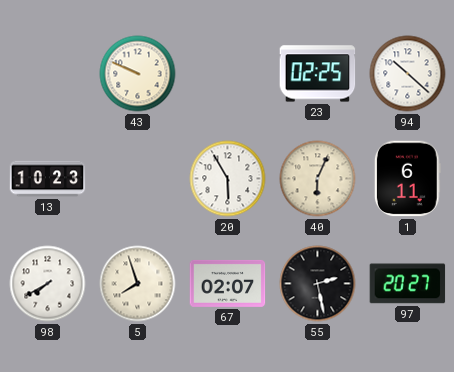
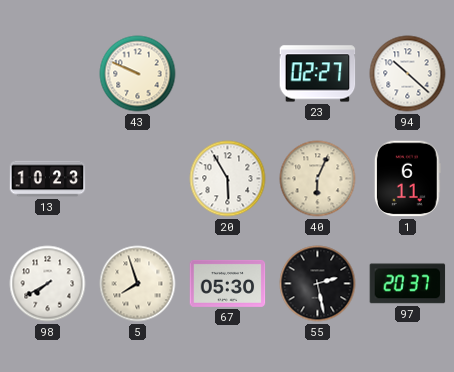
23: 02:25 -> 02:27 (318, 74)
67: 02:07 -> 05:30 (228, 283)
97: 20:27 -> 20:37 (408, 284)
